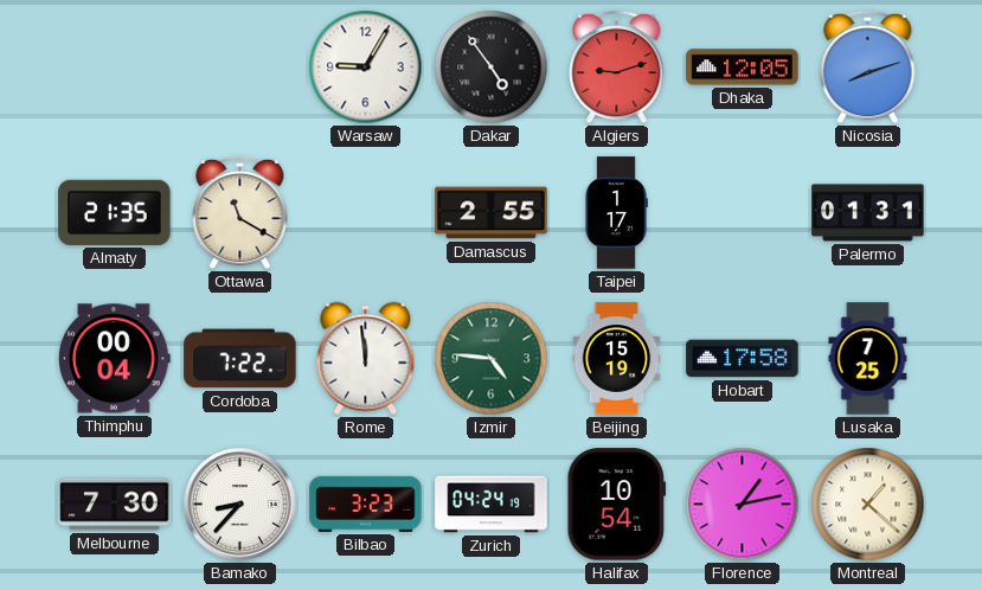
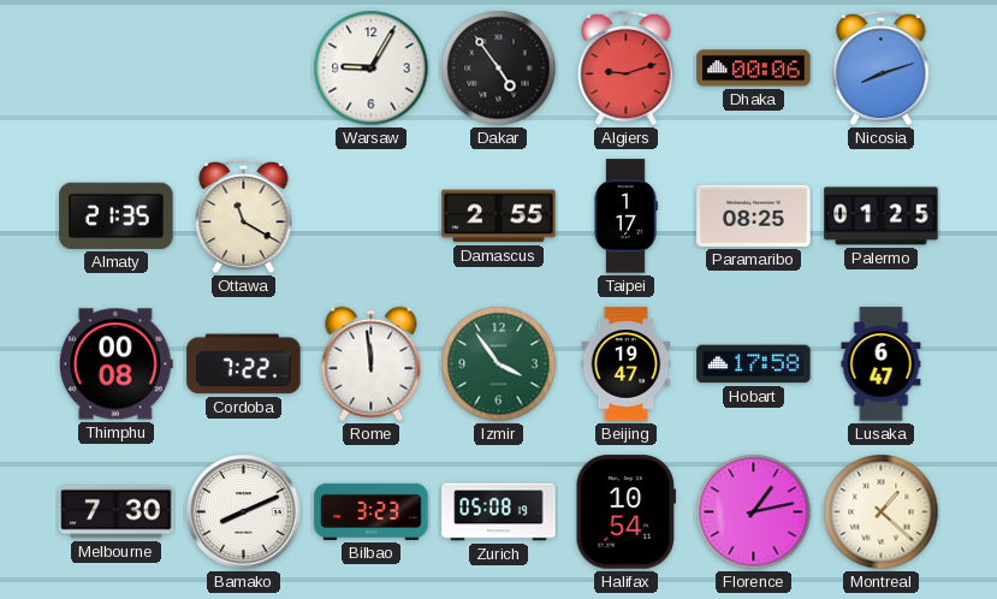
Dhaka: 12:05 -> 00:06 (754, 69)
Paramaribo: none -> 08:25 (754, 215)
Palermo: 01:31 -> 01:25 (882, 217)
Thimphu: 00:04 -> 00:08 (117, 364)
Izmir: 4:46 -> 3:54 (499, 364)
Beijing: 15:19 -> 19:47 (627, 364)
Lusaka: 7:25 -> 6:47 (882, 364)
Bamako: 8:37 -> 8:11 (244, 512)
Zurich: 04:24 -> 05:08 (499, 512)
